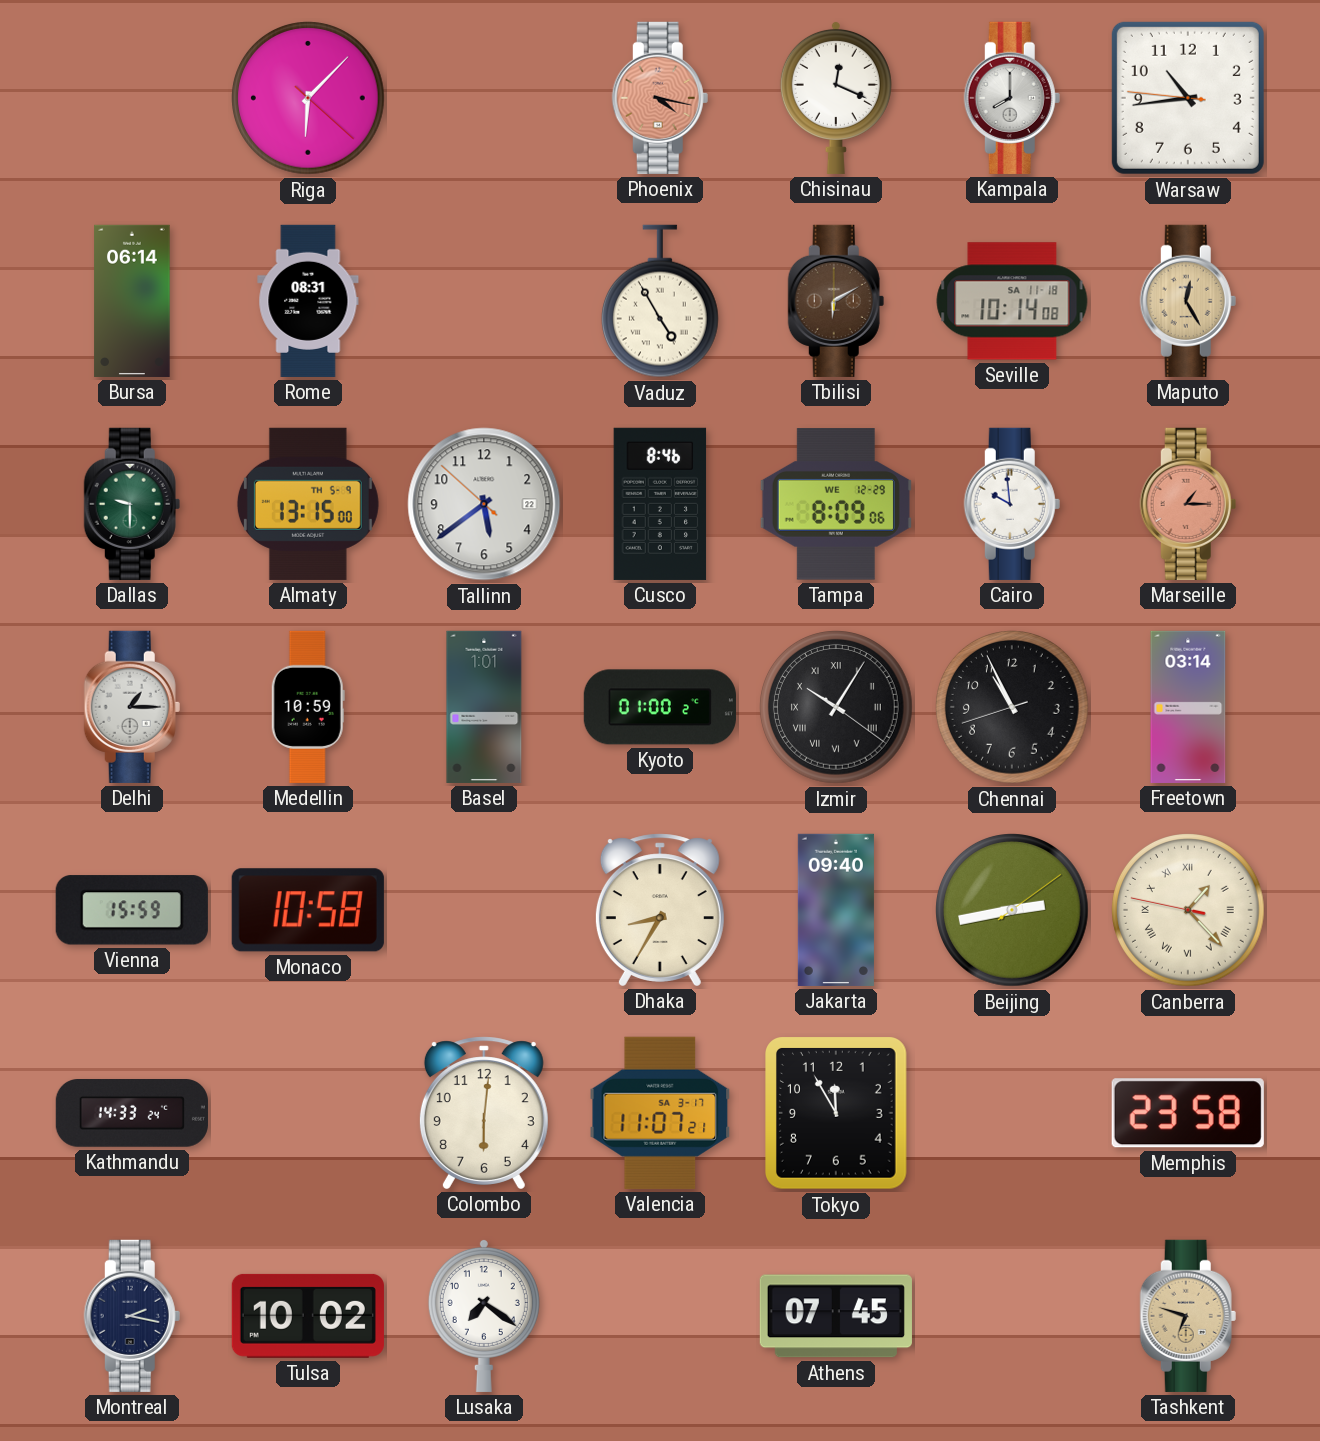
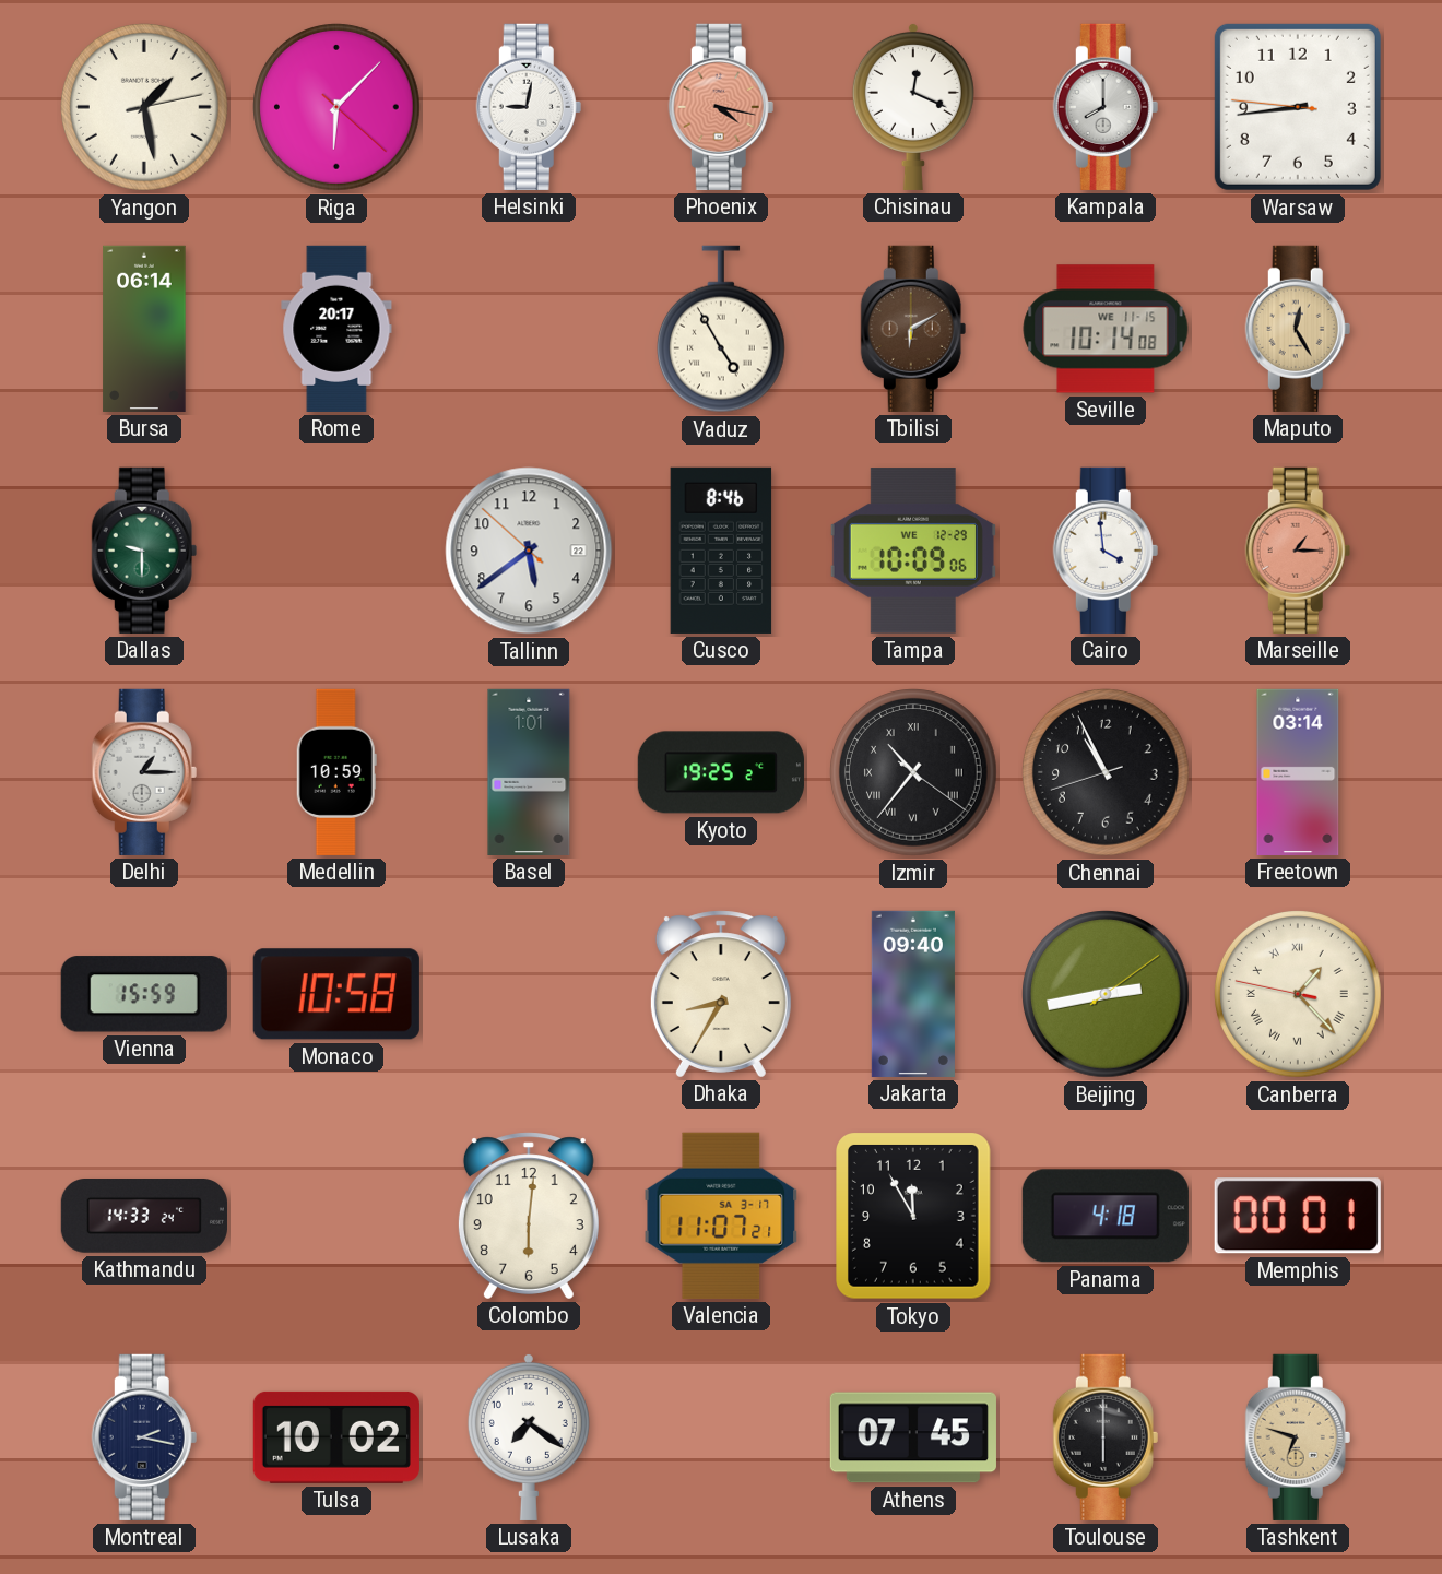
Yangon: none -> 1:28 (145, 108)
Helsinki: none -> 9:02 (529, 107)
Warsaw: 10:43 -> 8:43 (1298, 107)
Rome: 08:31 -> 20:17 (336, 329)
Seville date: SA 11-18 -> WE 11-15 (1106, 329)
Almaty: 13:15 -> none (308, 504)
Tampa: 8:09 -> 10:09 (913, 551)
Cairo: 9:59 -> 3:59 (1106, 551)
Kyoto: 01:00 -> 19:25 (721, 772)
Izmir: 10:05 -> 10:36 (914, 773)
Panama: none -> 4:18 (1106, 1216)
Memphis: 23:58 -> 00:01 (1298, 1216)
Toulouse: none -> 6:00 (1106, 1437)
